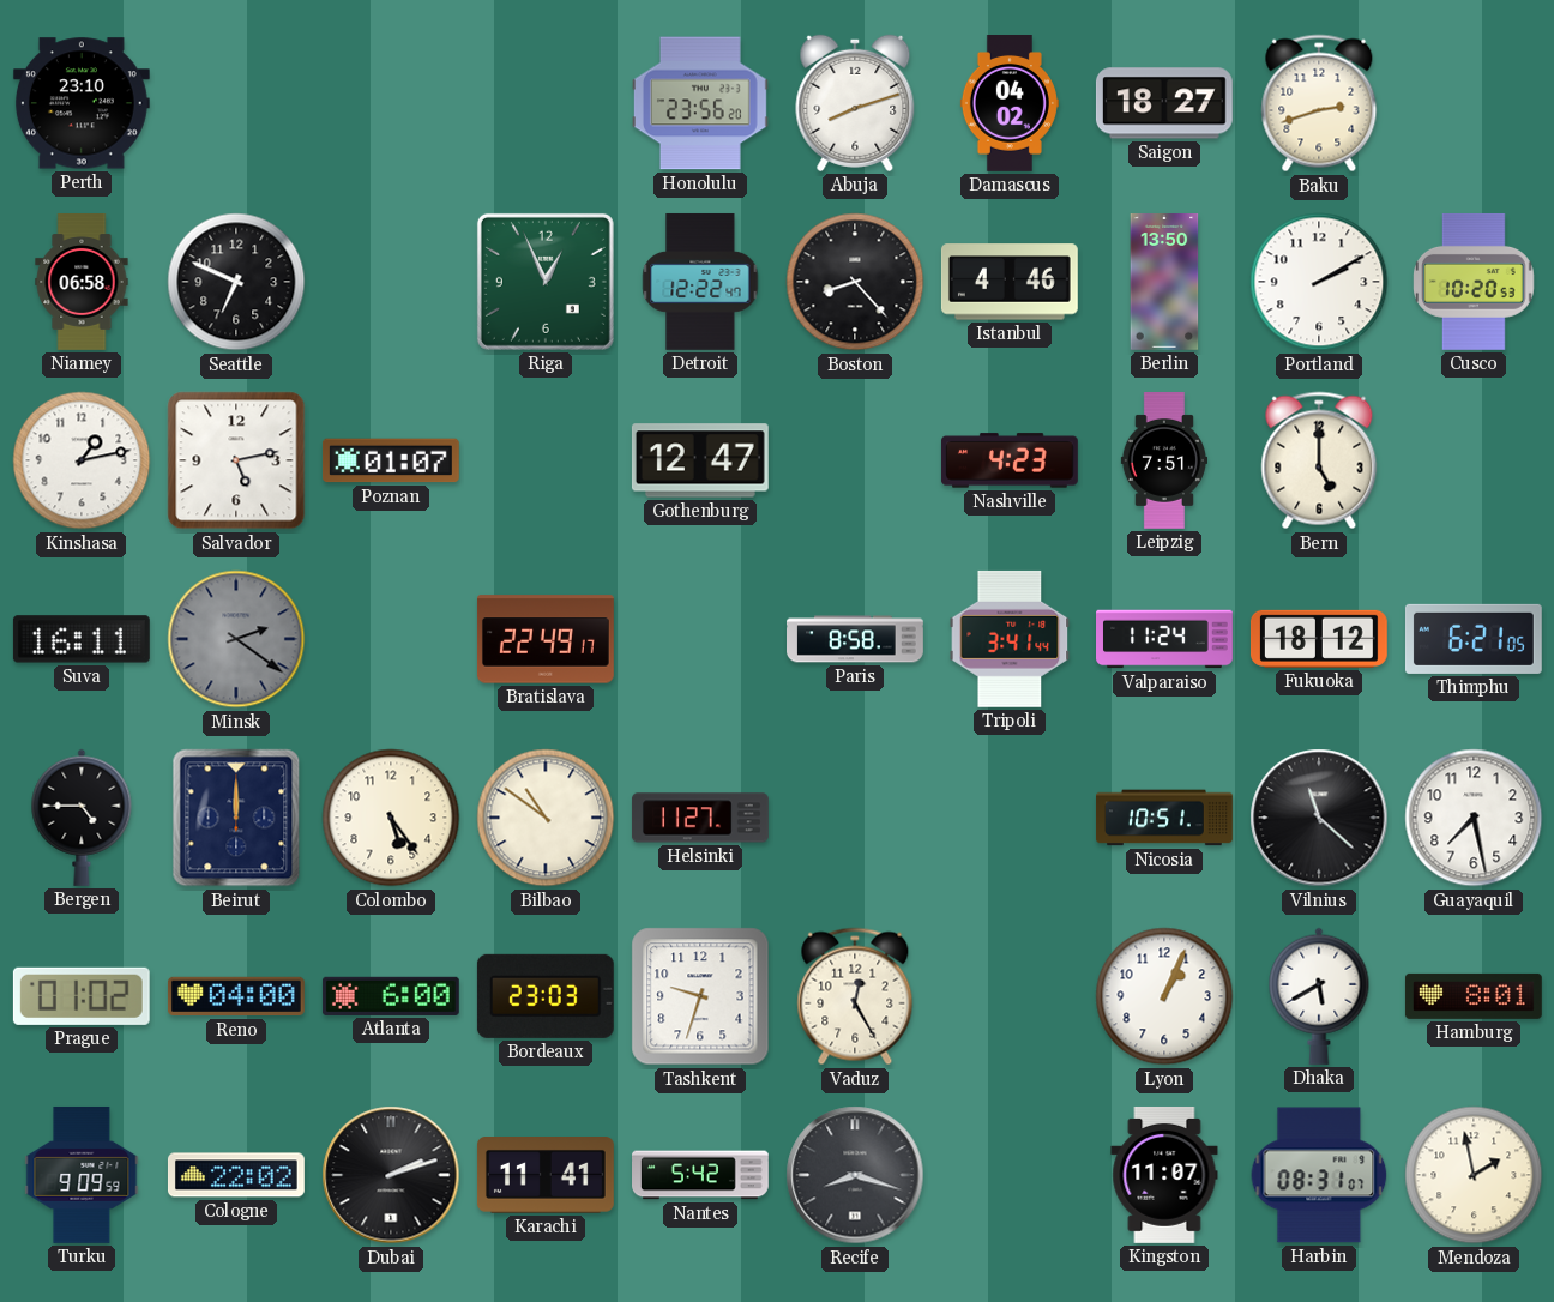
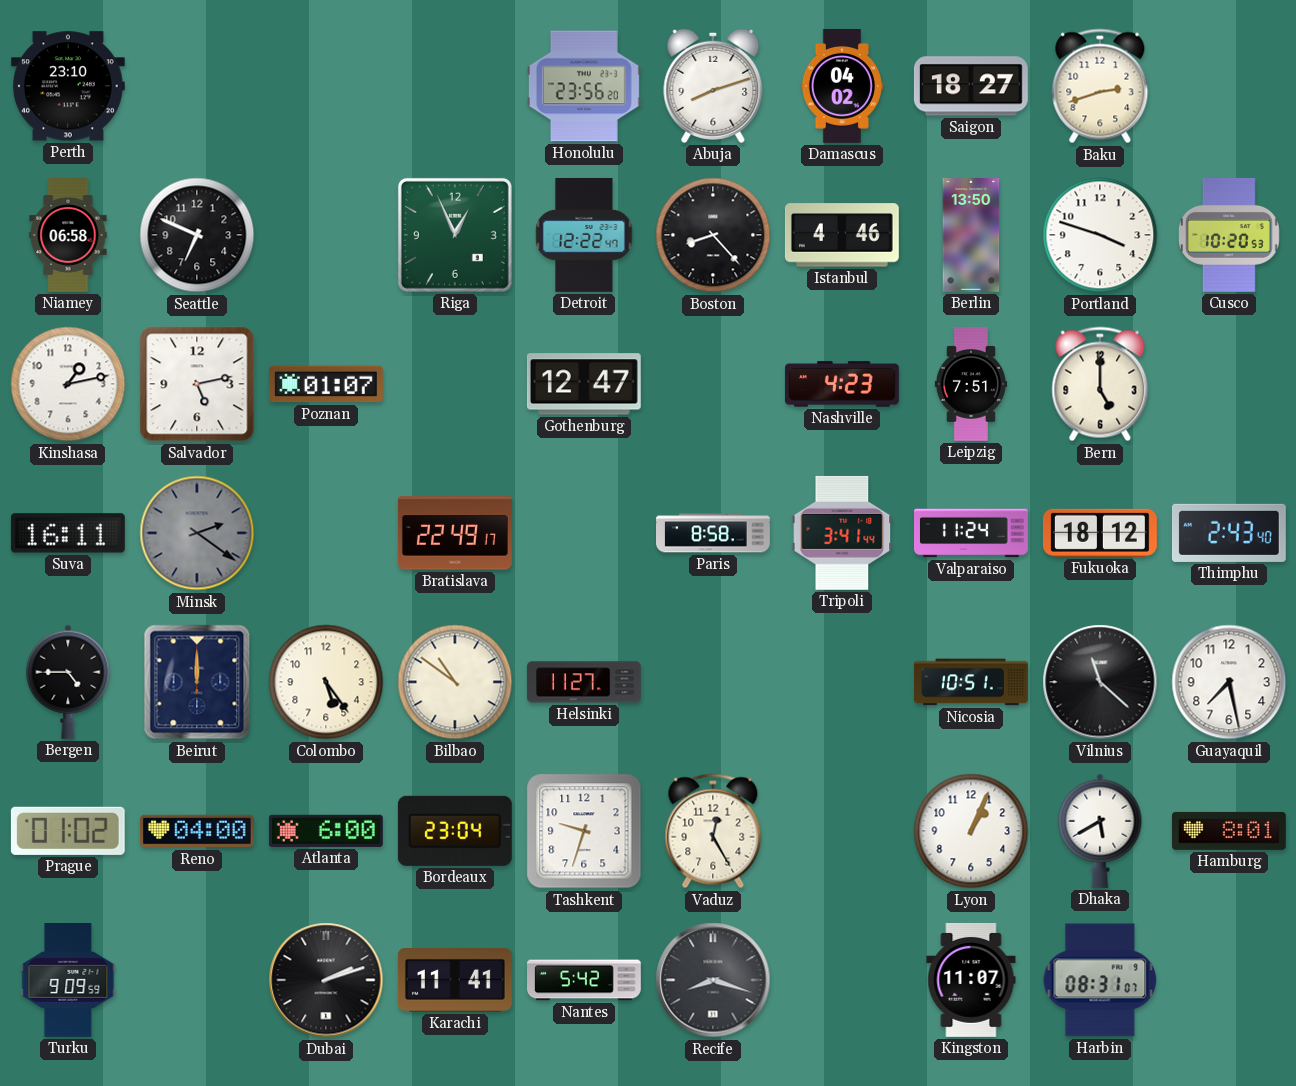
Portland: 2:10 -> 3:48 (1100, 235)
Thimphu: 6:21 -> 2:43 (1229, 533)
Bordeaux: 23:03 -> 23:04 (455, 831)
Cologne: 22:02 -> none (236, 1175)
Mendoza: 1:58 -> none (1474, 1175)
